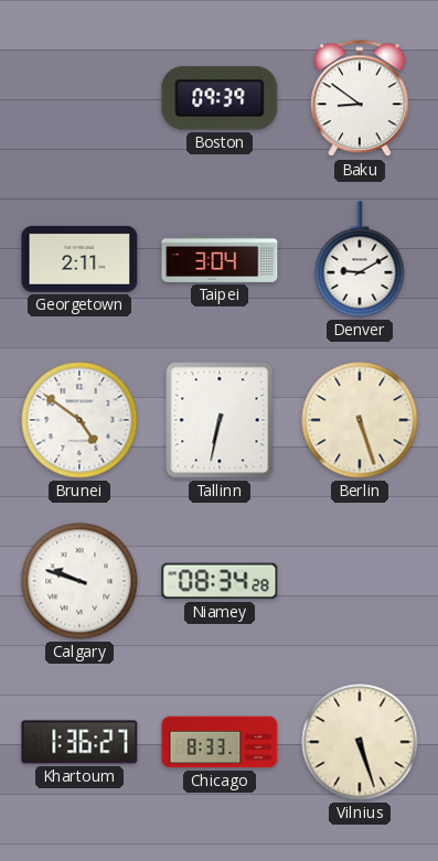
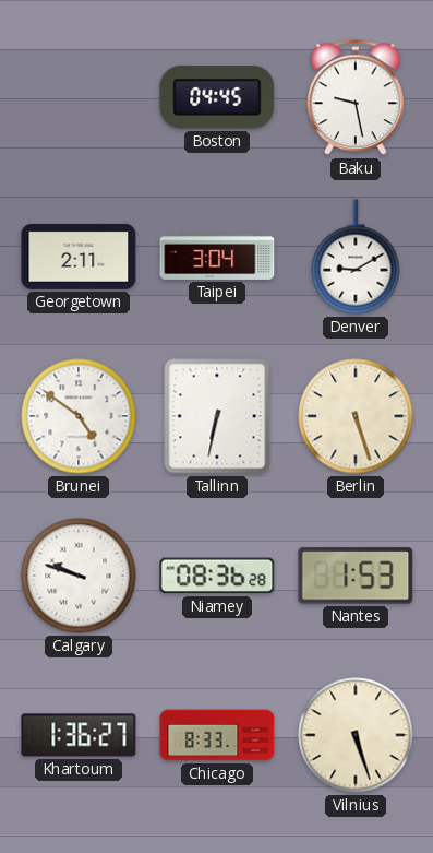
Boston: 09:39 -> 04:45 (217, 97)
Baku: 8:51 -> 9:28 (356, 98)
Niamey: 08:34 -> 08:36 (217, 576)
Nantes: none -> 1:53 (356, 576)
